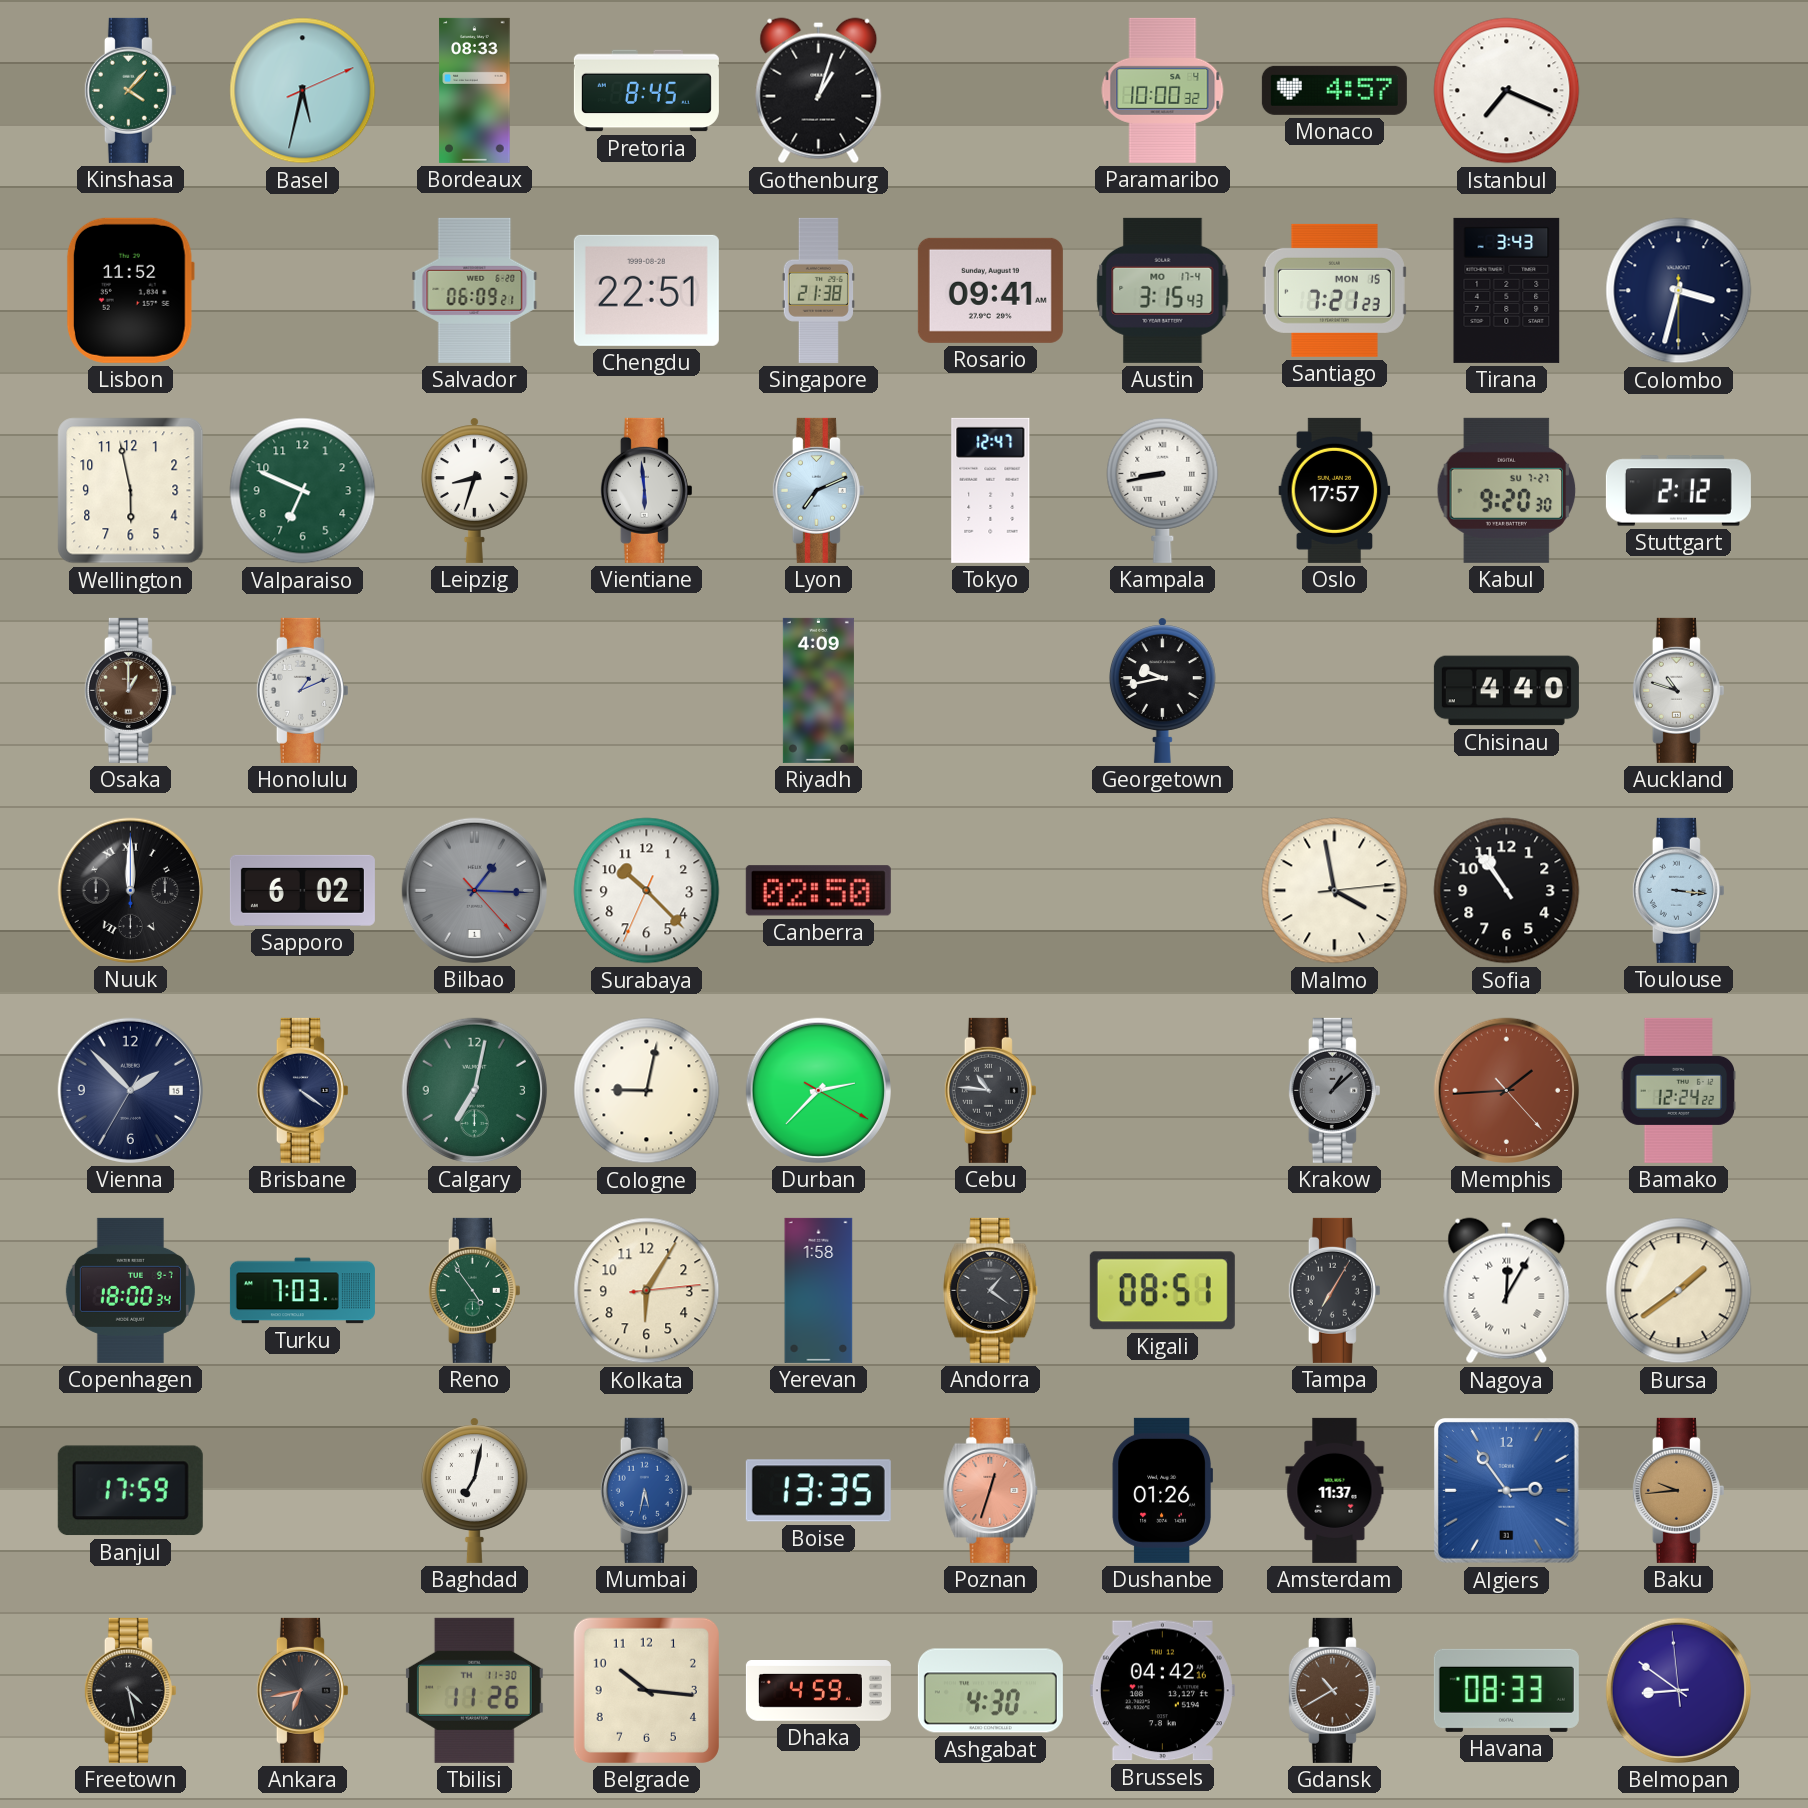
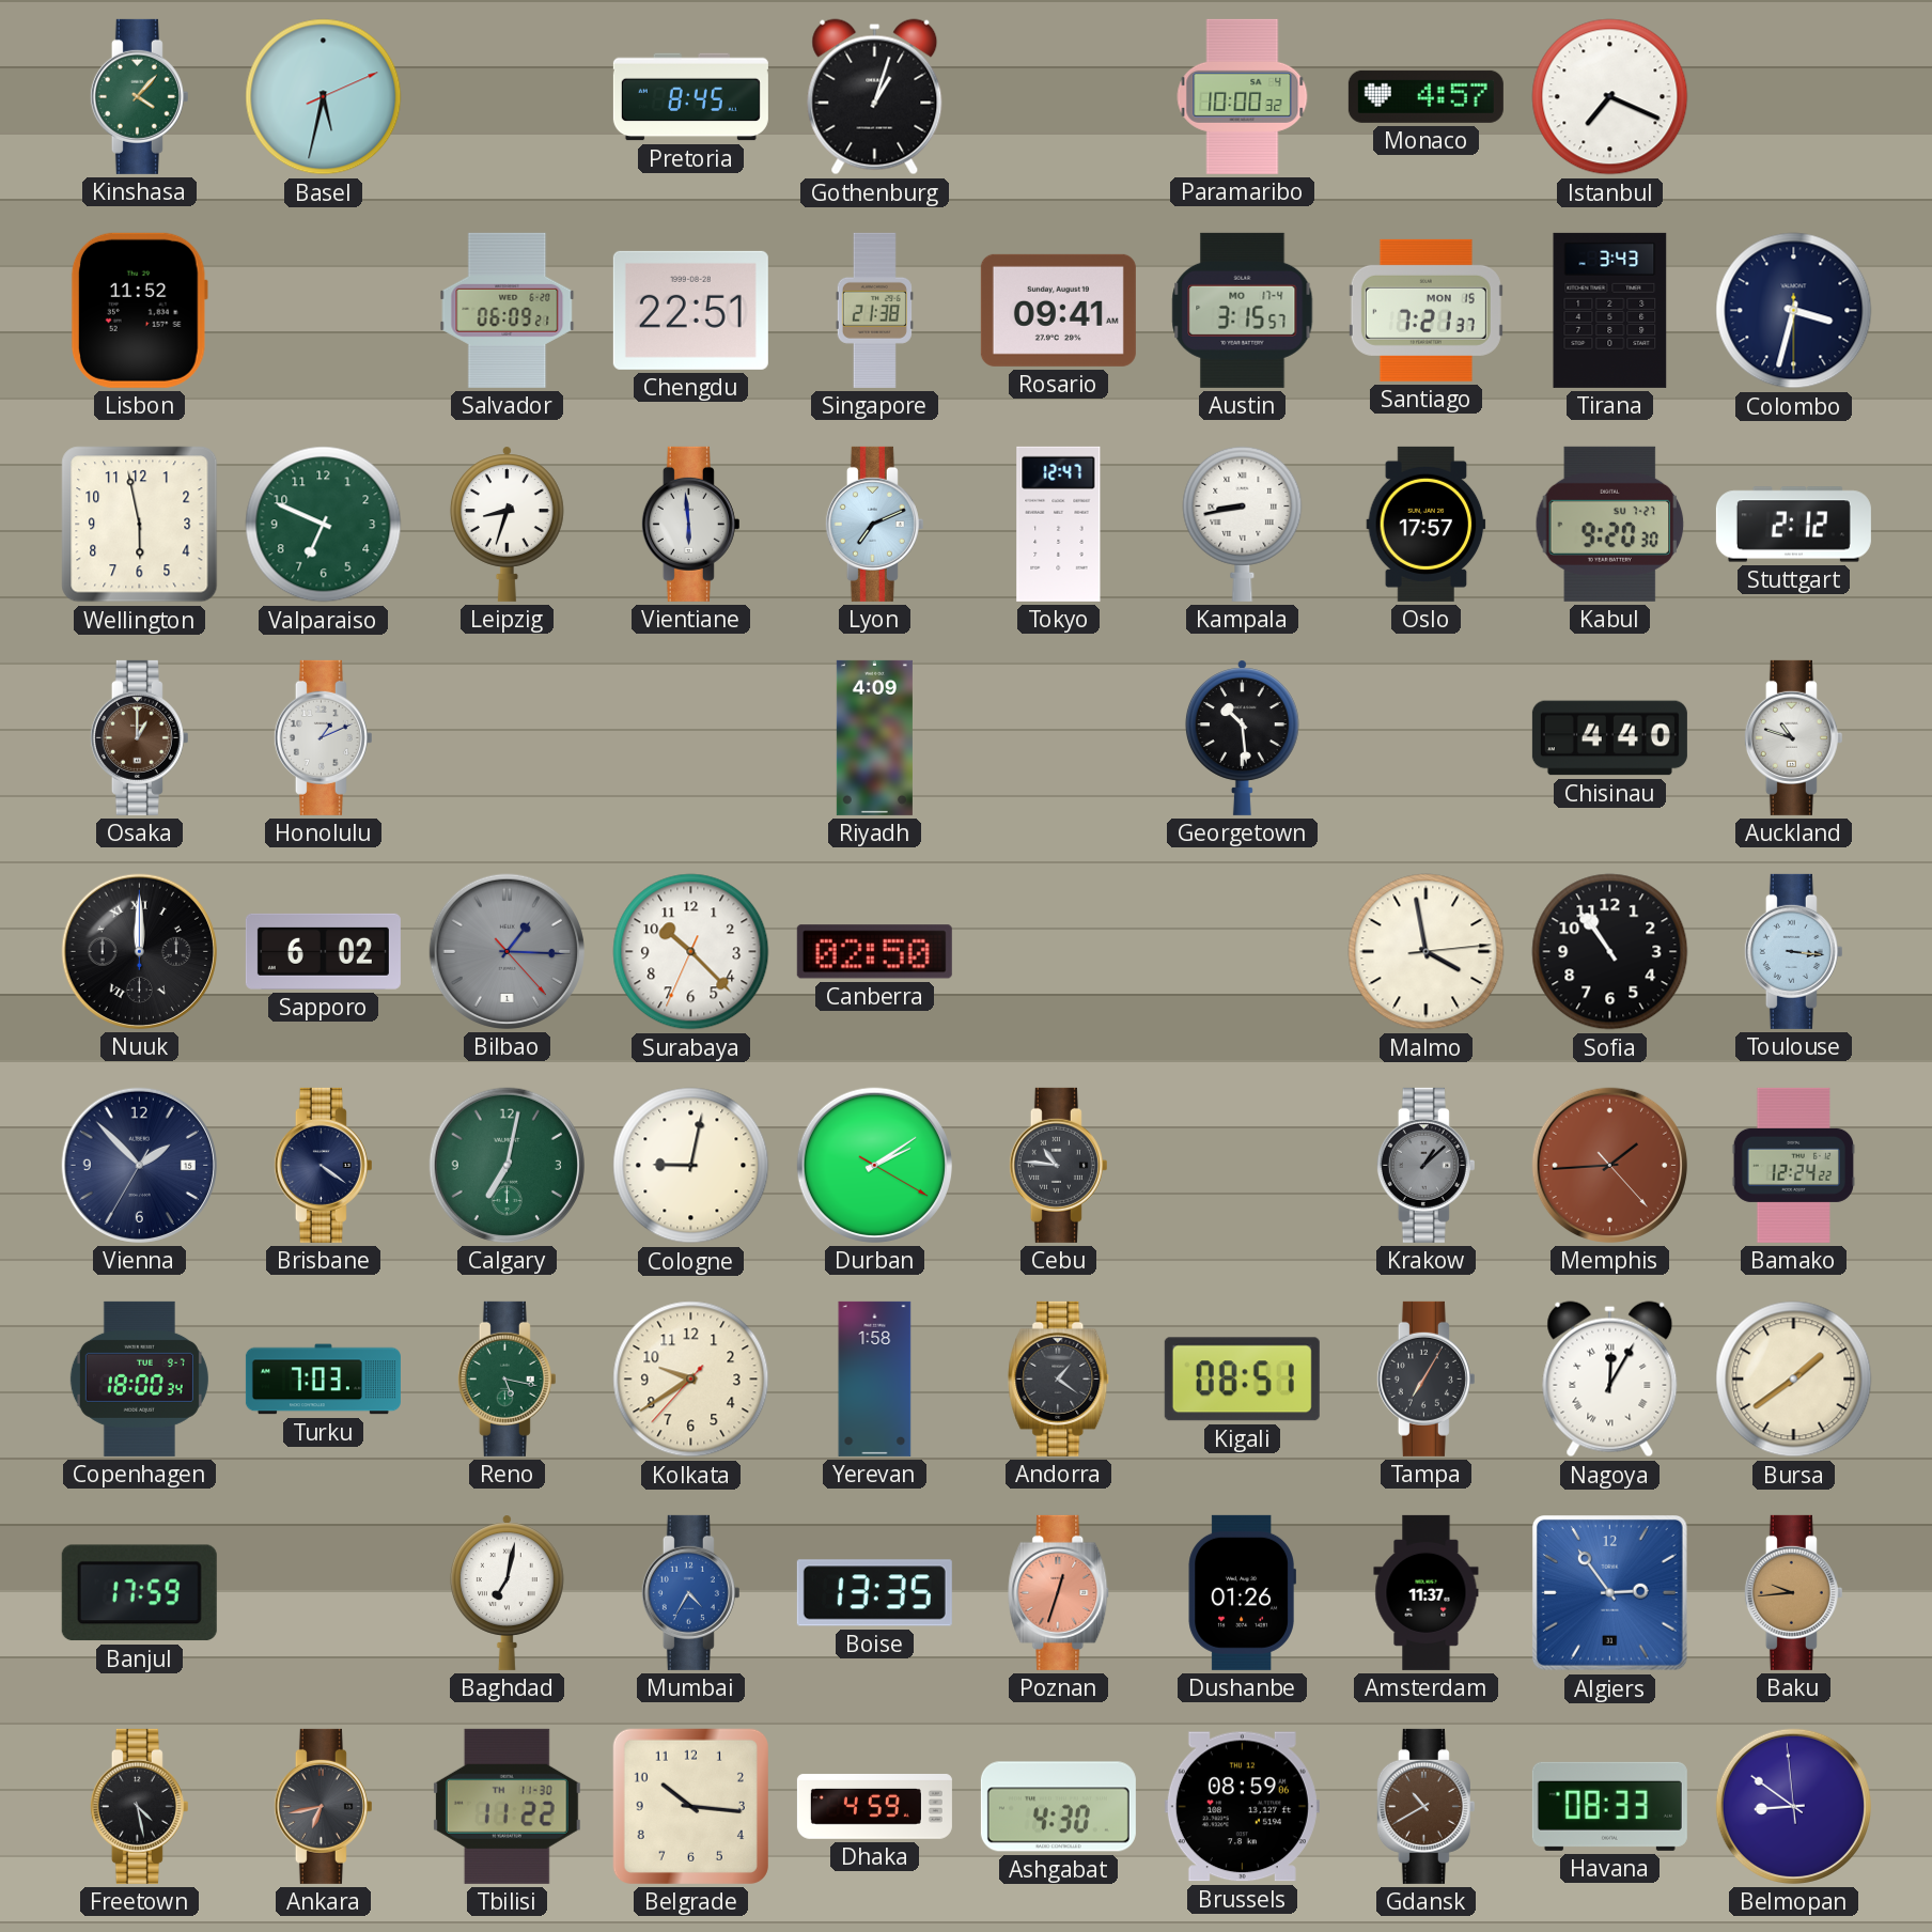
Bordeaux: 08:33 -> none (475, 90)
Austin: 3:15:43 -> 3:15:57 (1243, 310)
Santiago: 7:21:23 -> 7:21:37 (1425, 310)
Georgetown: 9:43 -> 10:29 (1242, 737)
Durban: 2:37 -> 2:09 (874, 1165)
Reno: 4:54 -> 5:17 (507, 1378)
Kolkata: 6:05 -> 9:39 (691, 1380)
Mumbai: 5:32 -> 4:35 (690, 1592)
Tbilisi: 11:26 -> 11:22 (507, 1806)
Brussels: 04:42 -> 08:59 (1242, 1807)
